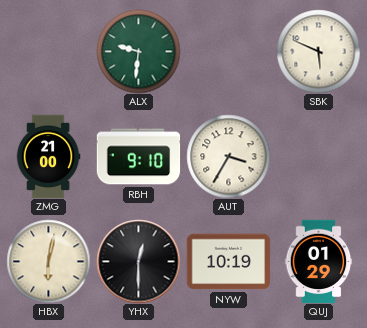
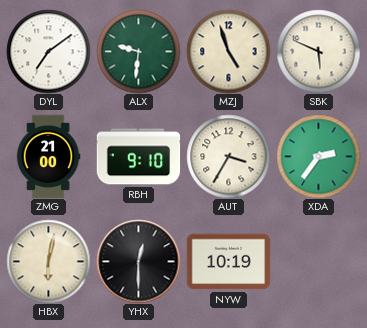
DYL: none -> 7:09 (48, 51)
MZJ: none -> 4:57 (228, 51)
XDA: none -> 2:36 (318, 156)
QUJ: 01:29 -> none (319, 261)
